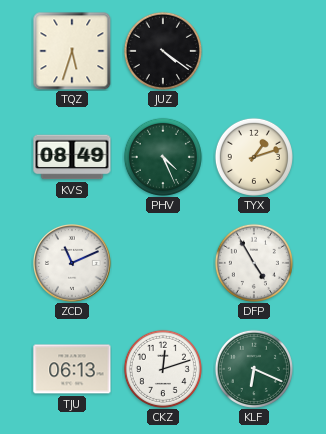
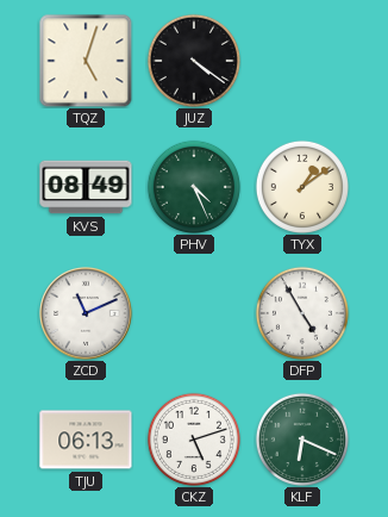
TQZ: 5:33 -> 5:03 (86, 61)
TYX: 1:12 -> 1:09 (302, 187)
CKZ: 12:12 -> 5:12 (194, 440)
